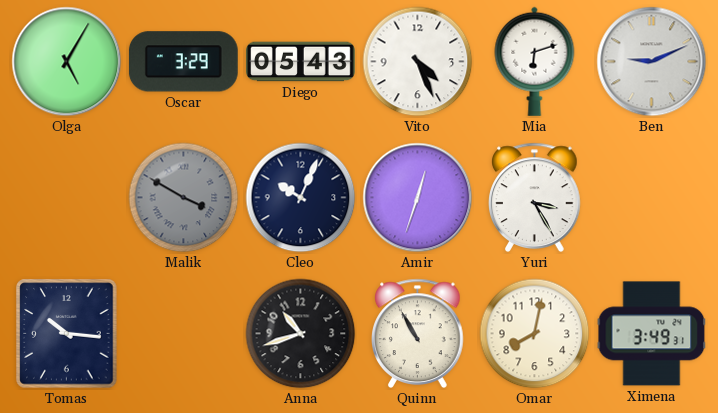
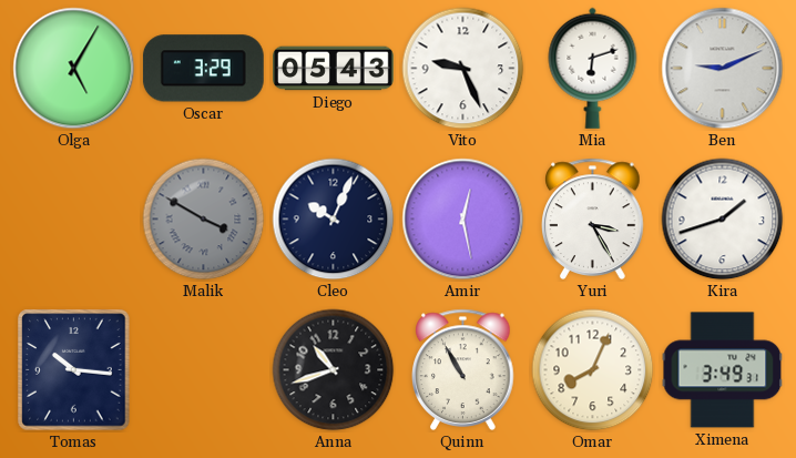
Vito: 4:26 -> 9:26 (463, 69)
Amir: 12:33 -> 12:28 (463, 220)
Kira: none -> 1:42 (723, 220)
Omar: 8:02 -> 8:04 (593, 370)
